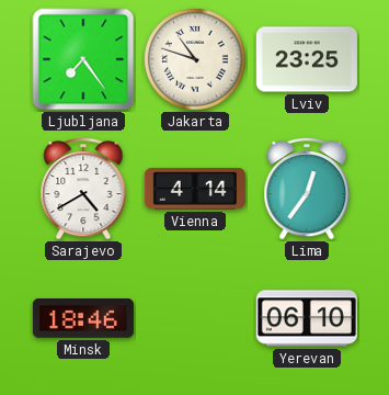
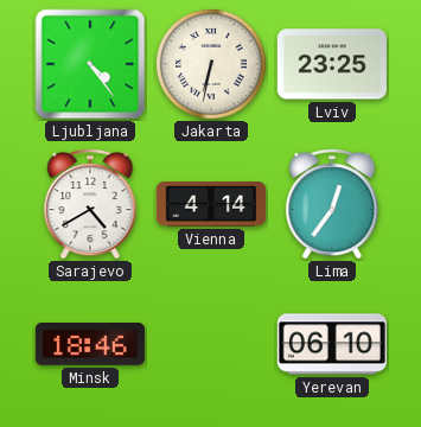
Ljubljana: 7:24 -> 4:24 (90, 64)
Jakarta: 10:48 -> 6:32 (211, 64)
